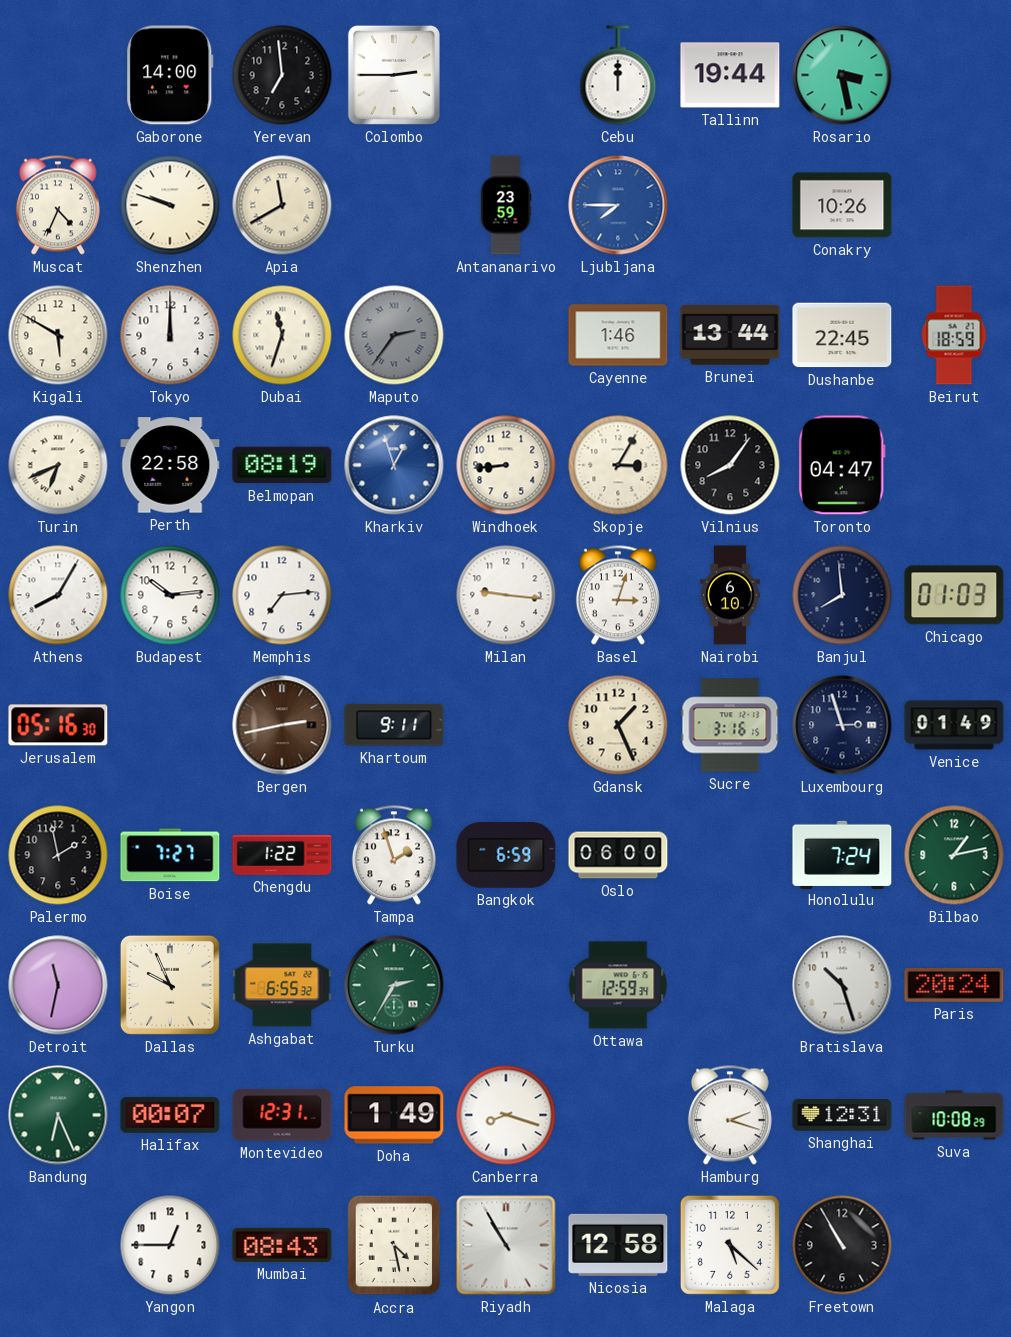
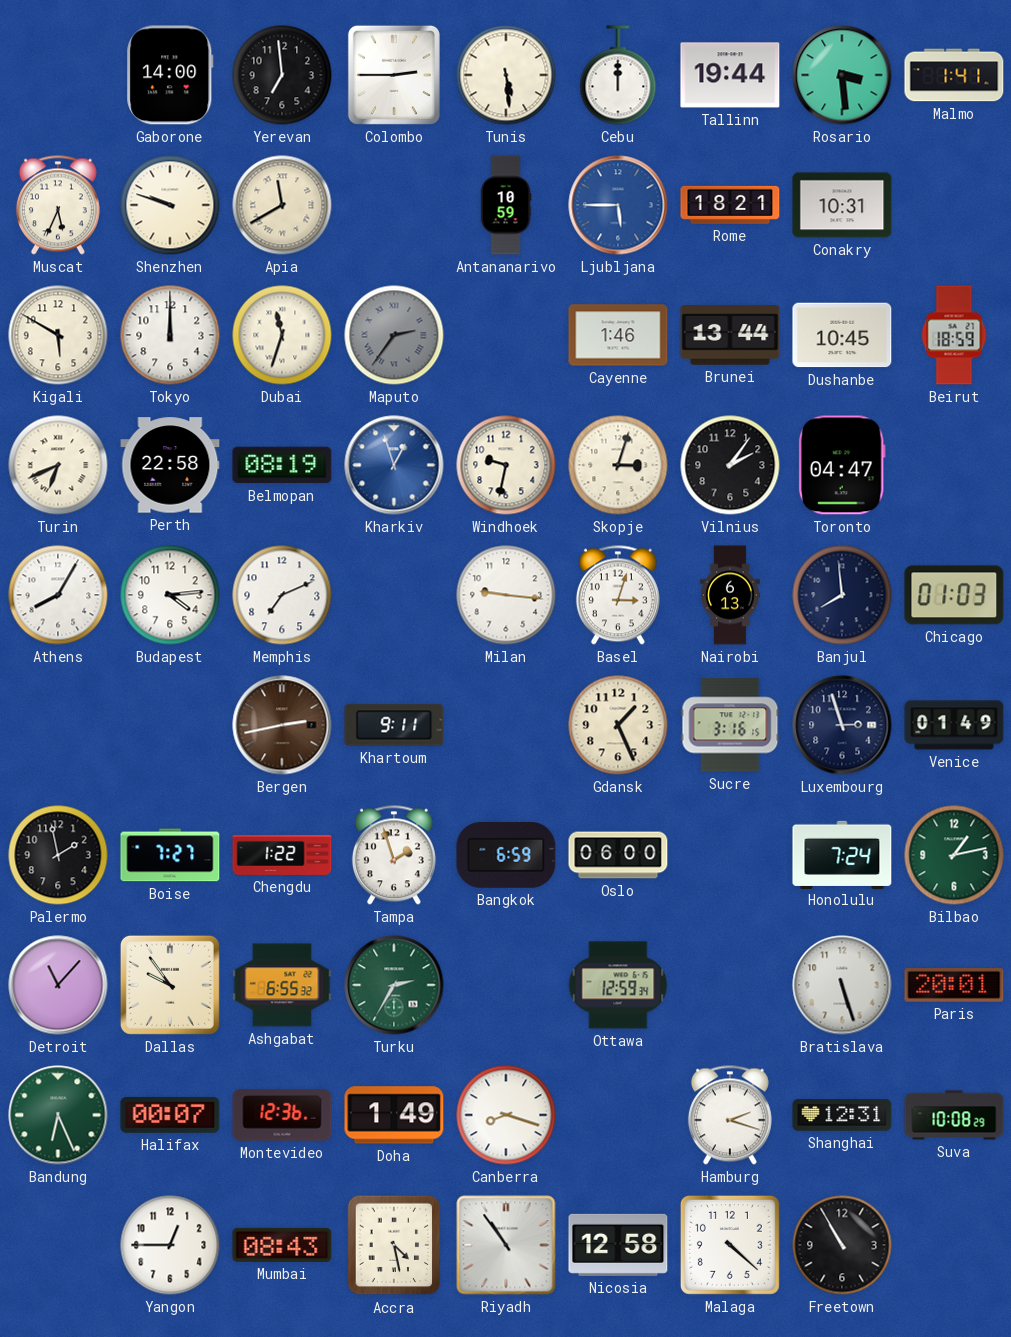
Tunis: none -> 5:29 (506, 75)
Rosario: 3:28 -> 3:29 (842, 75)
Malmo: none -> 1:41 (954, 75)
Muscat: 4:34 -> 5:34 (58, 205)
Antananarivo: 23:59 -> 10:59 (506, 205)
Ljubljana: 7:45 -> 5:45 (618, 205)
Rome: none -> 18:21 (730, 205)
Conakry: 10:26 -> 10:31 (842, 205)
Dushanbe: 22:45 -> 10:45 (842, 335)
Windhoek: 8:44 -> 9:32 (506, 465)
Skopje: 3:05 -> 3:03 (618, 465)
Vilnius: 8:06 -> 2:06 (730, 465)
Budapest: 10:14 -> 4:14 (170, 595)
Memphis: 7:14 -> 7:11 (282, 595)
Nairobi: 6:10 -> 6:13 (730, 595)
Jerusalem: 05:16 -> none (58, 725)
Detroit: 11:32 -> 11:07 (58, 985)
Dallas: 9:56 -> 9:54 (170, 985)
Bratislava: 10:27 -> 5:27 (842, 985)
Paris: 20:24 -> 20:01 (954, 986)
Montevideo: 12:31 -> 12:36 (282, 1115)
Riyadh: 10:55 -> 10:54 (506, 1245)
Malaga: 5:22 -> 4:22 (730, 1245)
